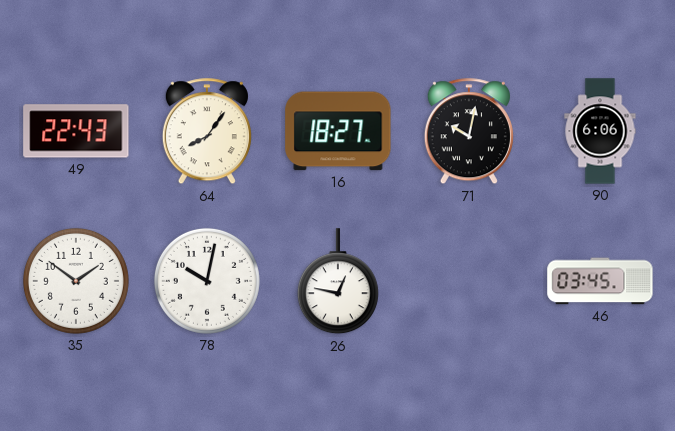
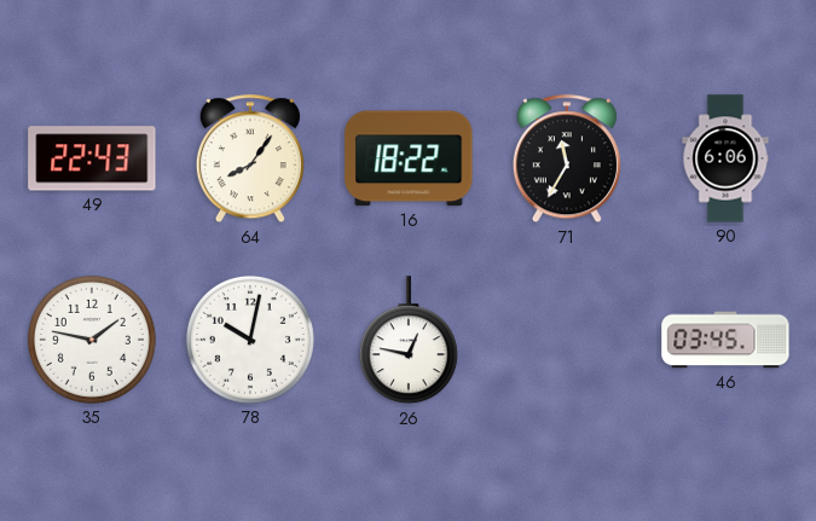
16: 18:27 -> 18:22 (409, 158)
71: 10:02 -> 11:35 (567, 160)
35: 1:51 -> 1:47 (92, 340)
